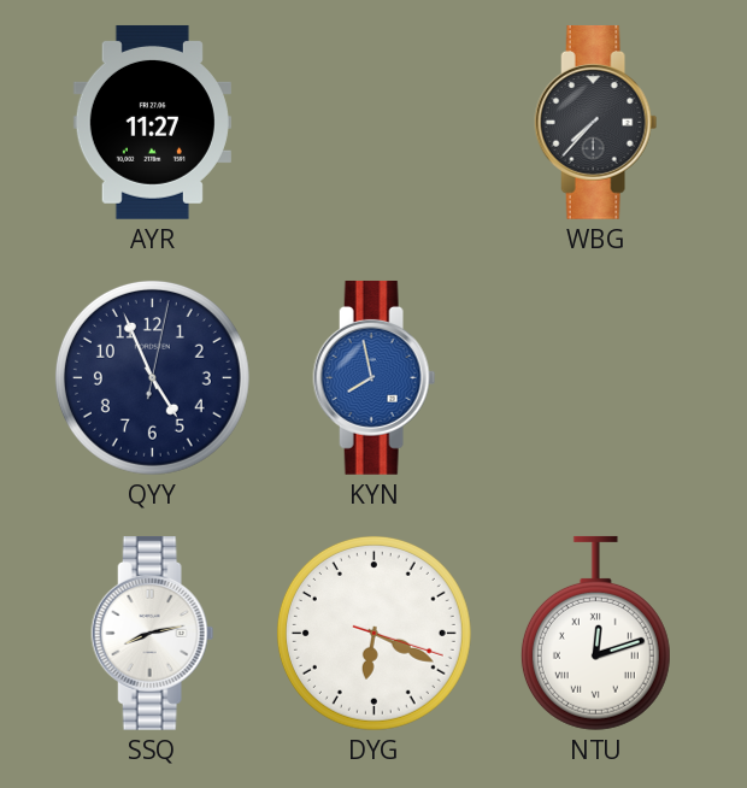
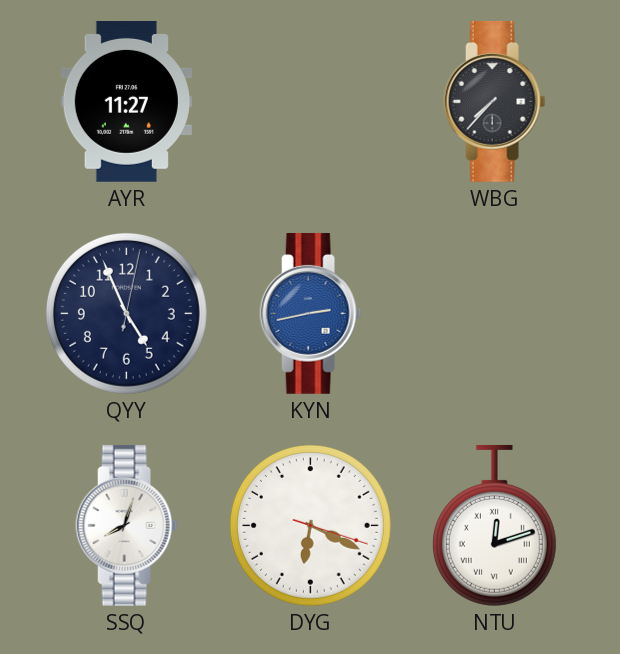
KYN: 7:58 -> 2:43 (311, 313)
SSQ: 8:13 -> 8:03 (127, 525)
